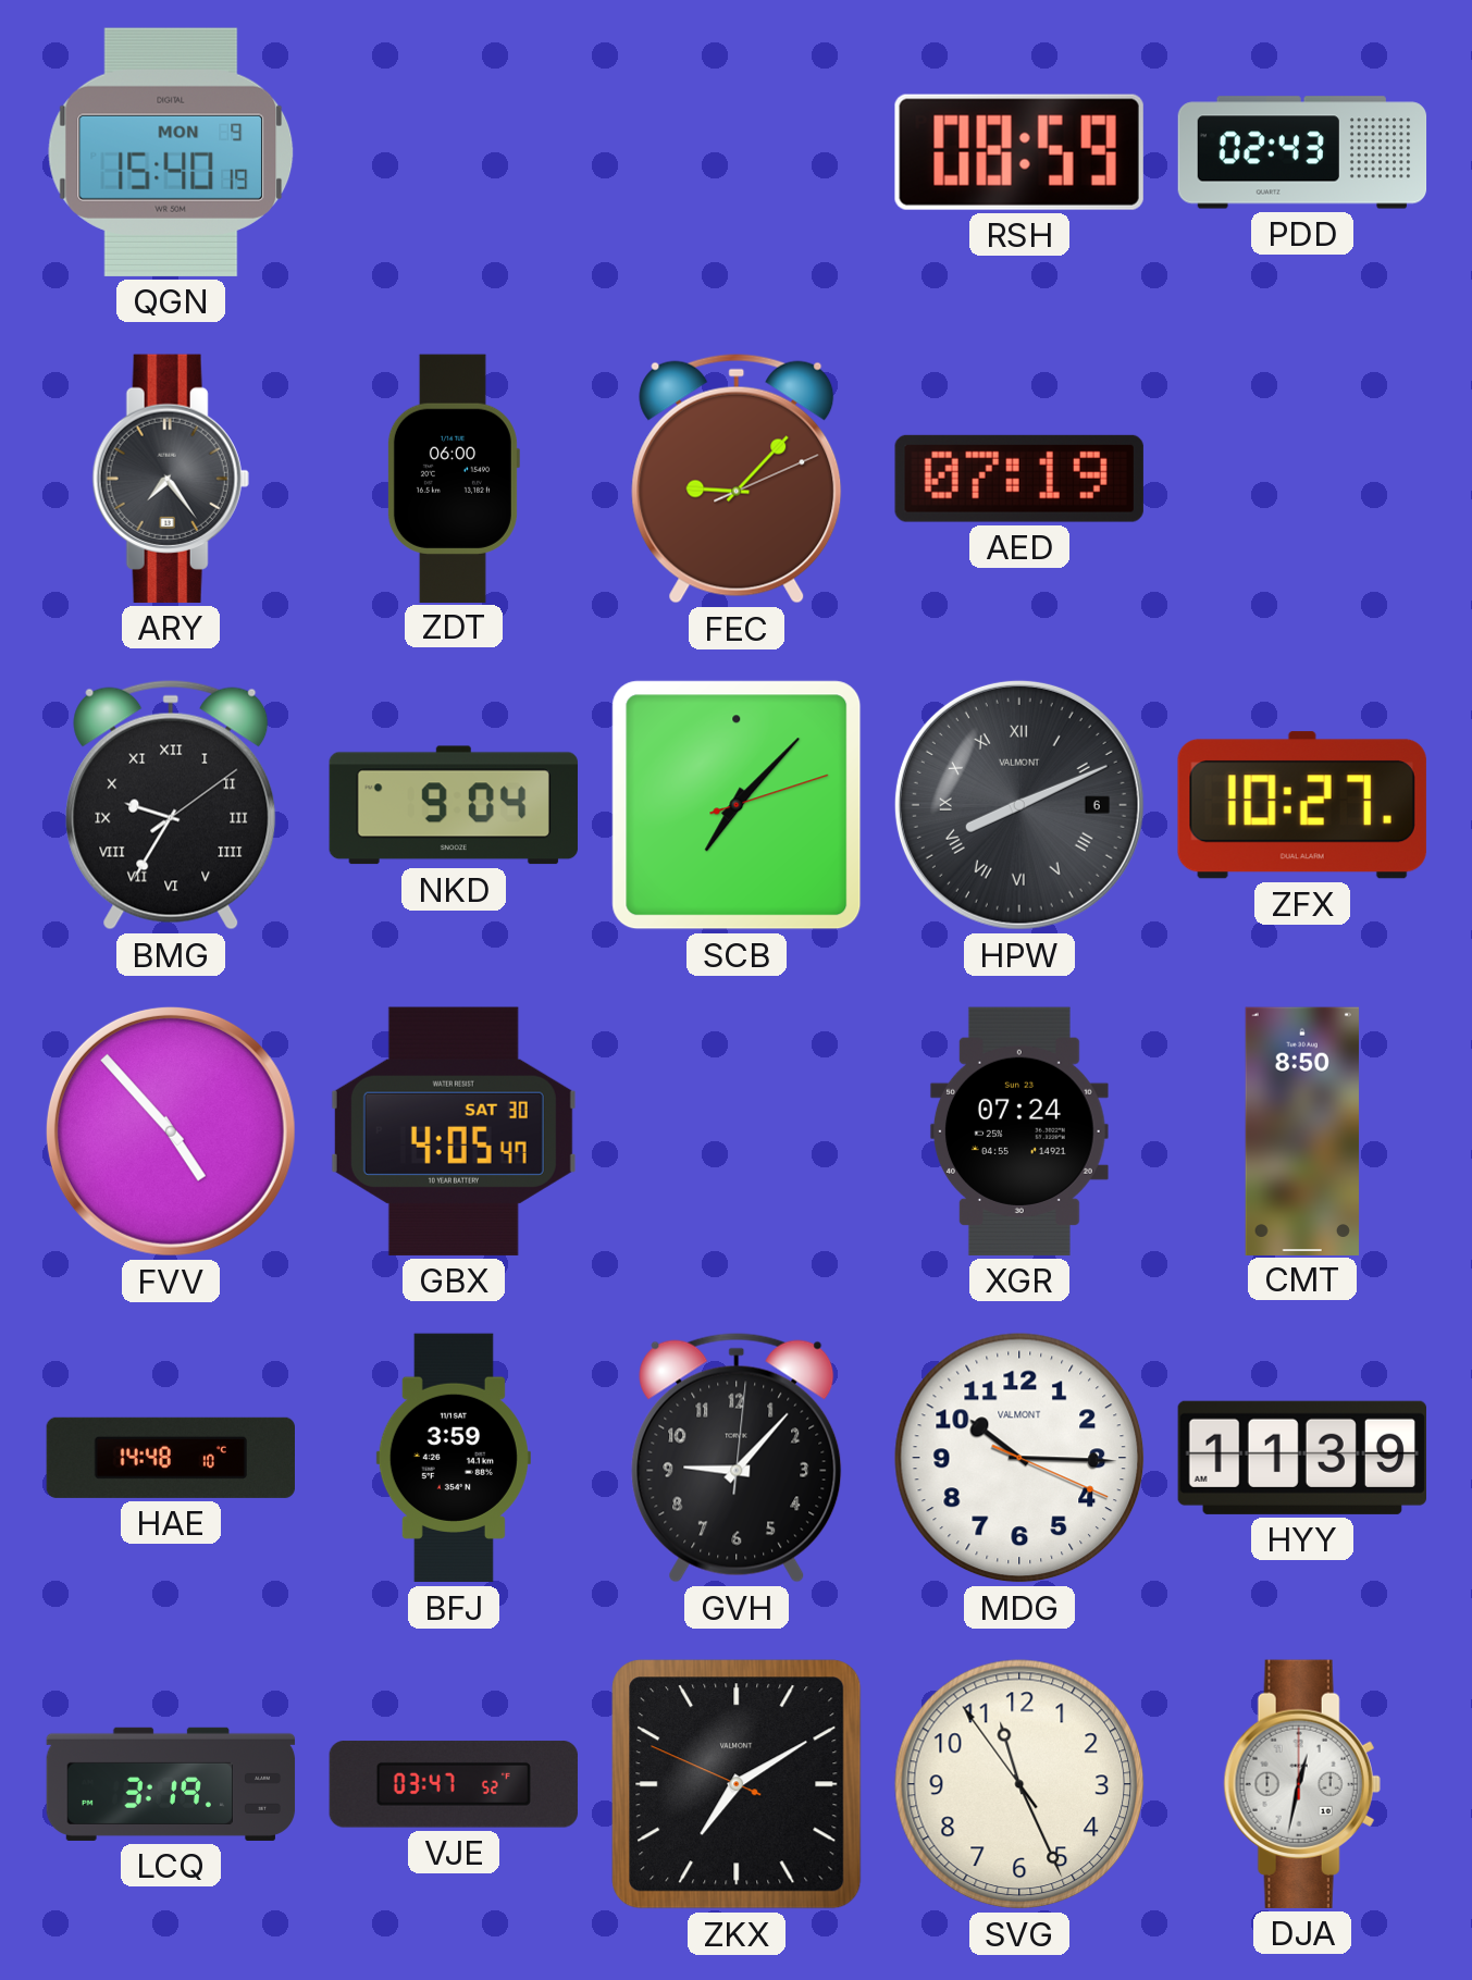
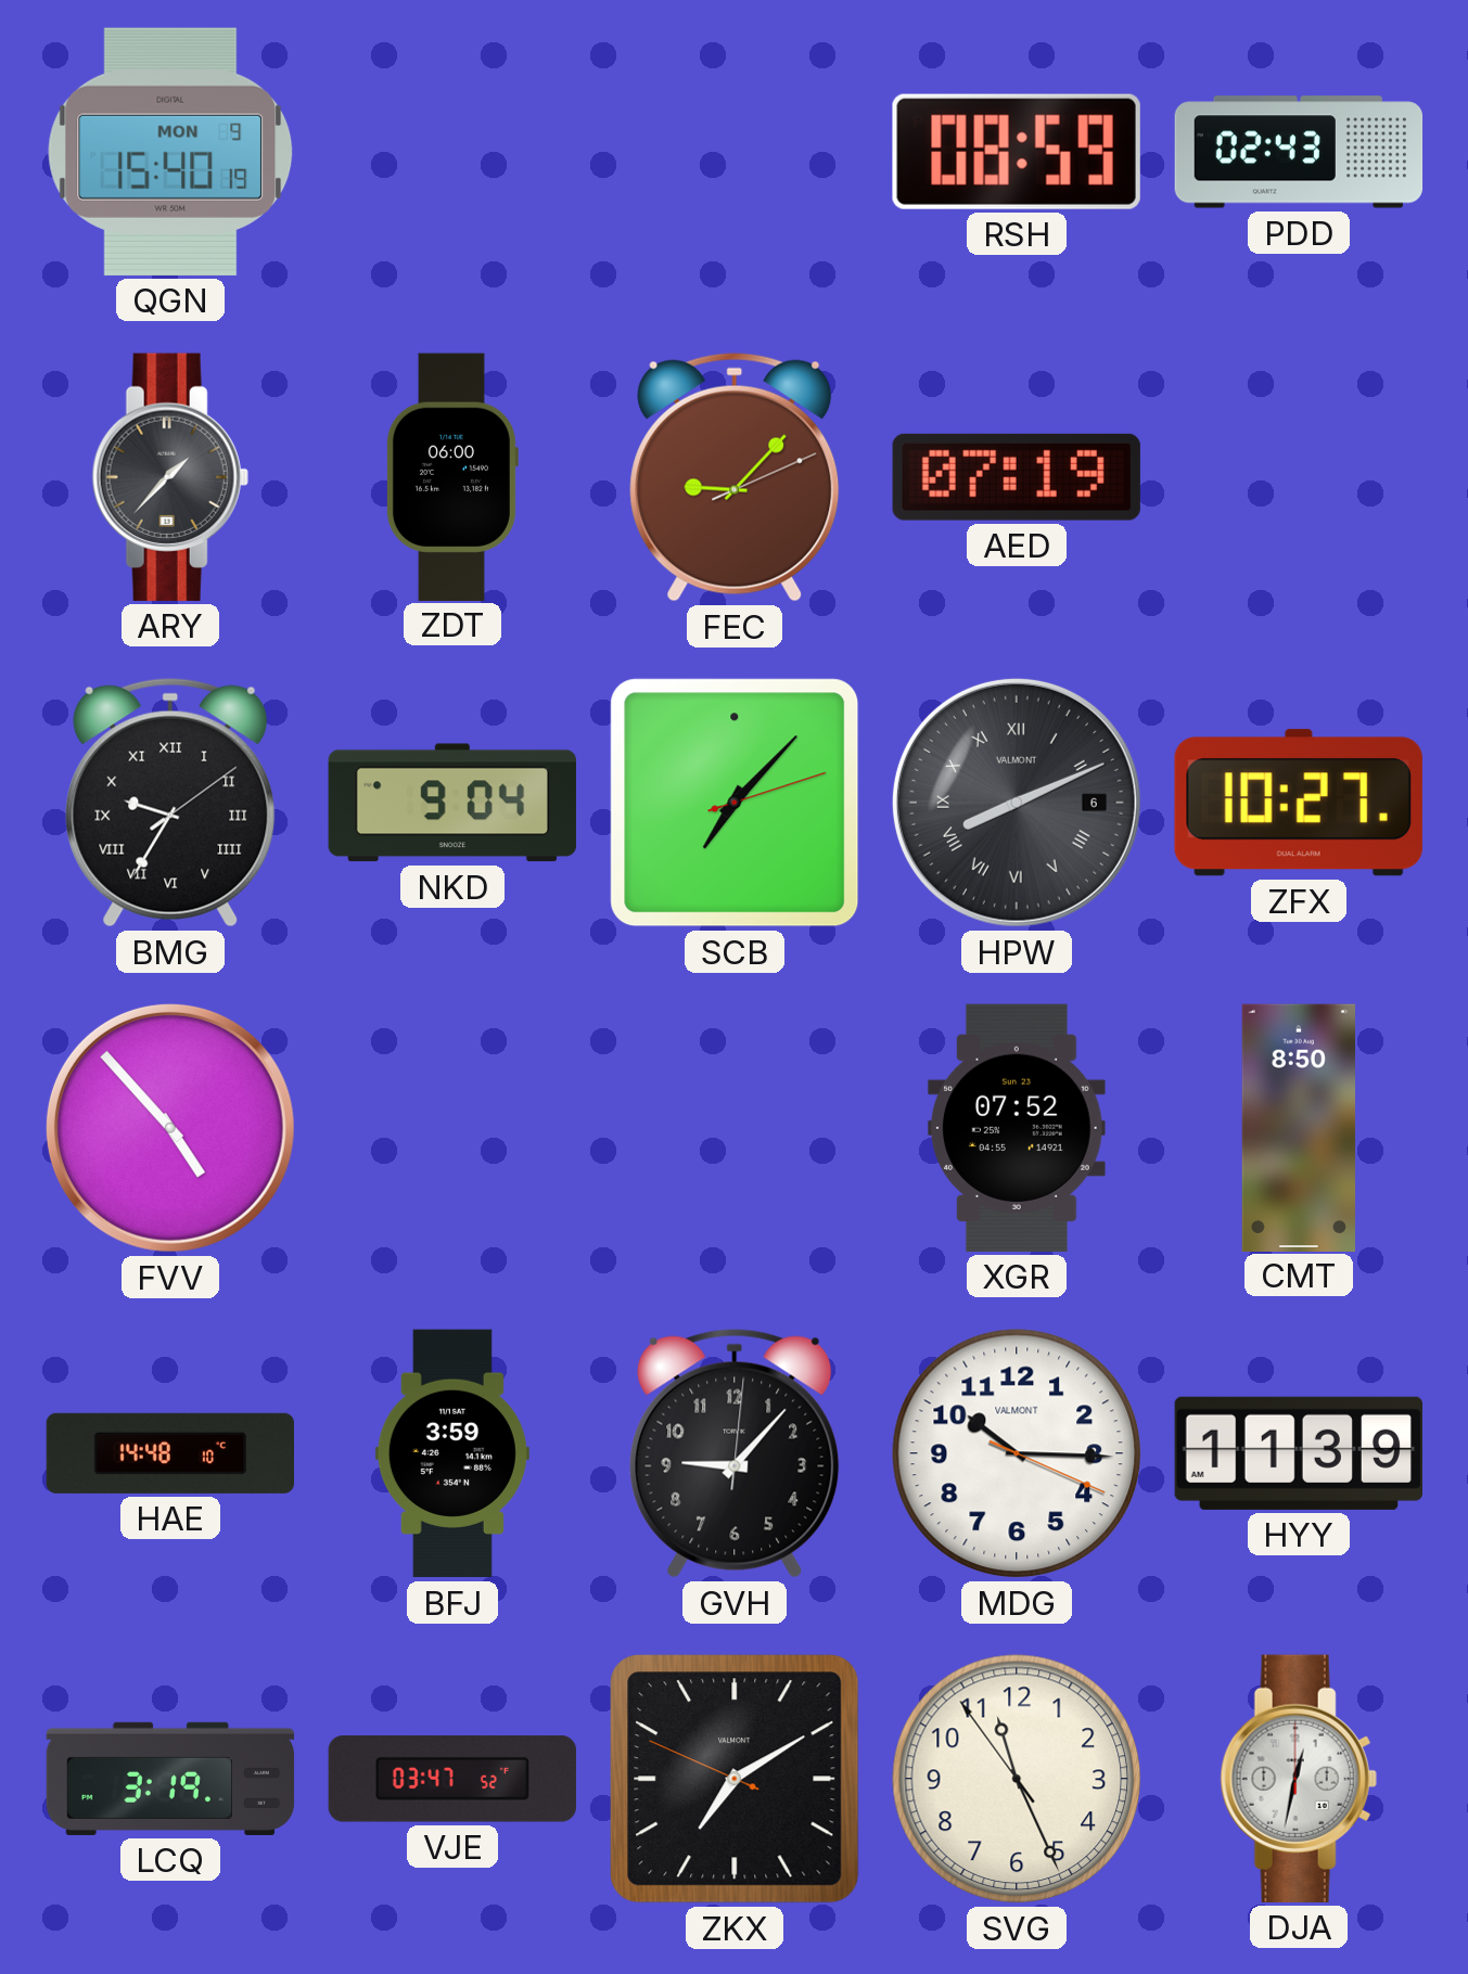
ARY: 7:24 -> 1:37 (170, 477)
GBX: 4:05 -> none (454, 1131)
XGR: 07:24 -> 07:52 (1017, 1128)
